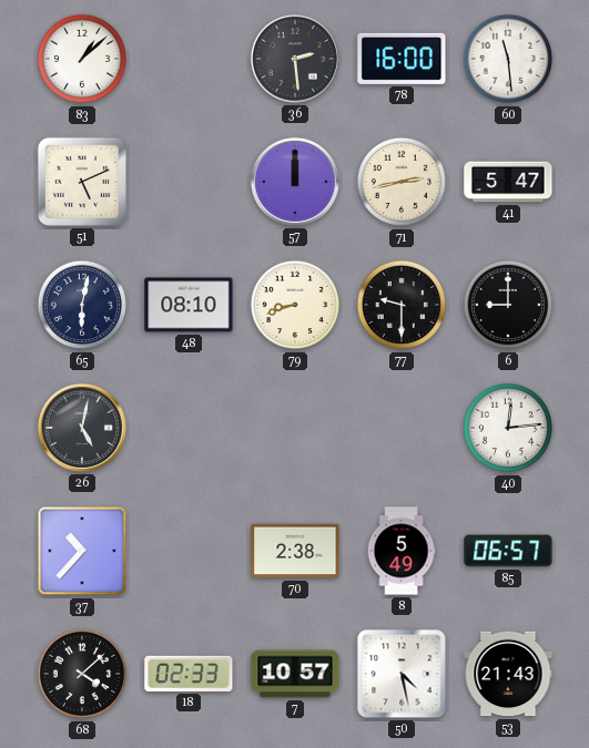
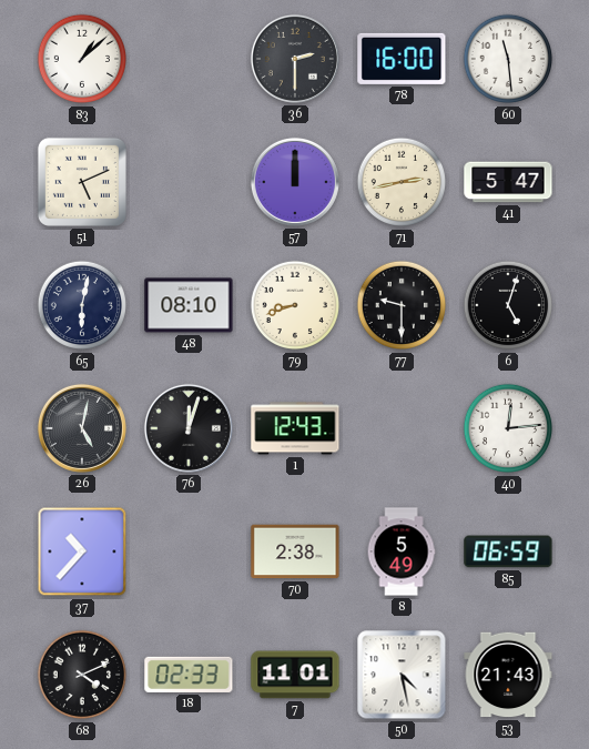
36: 2:29 -> 2:30 (295, 59)
6: 9:00 -> 5:03 (508, 305)
76: none -> 12:03 (189, 428)
1: none -> 12:43 (295, 428)
85: 06:57 -> 06:59 (508, 551)
68: 4:08 -> 4:11 (82, 675)
7: 10:57 -> 11:01 (295, 675)
